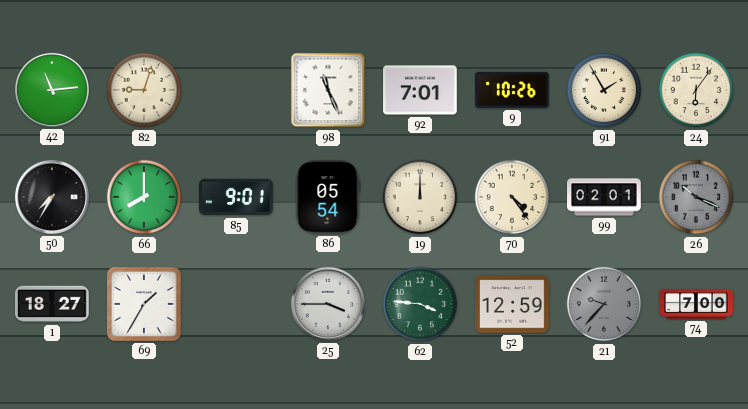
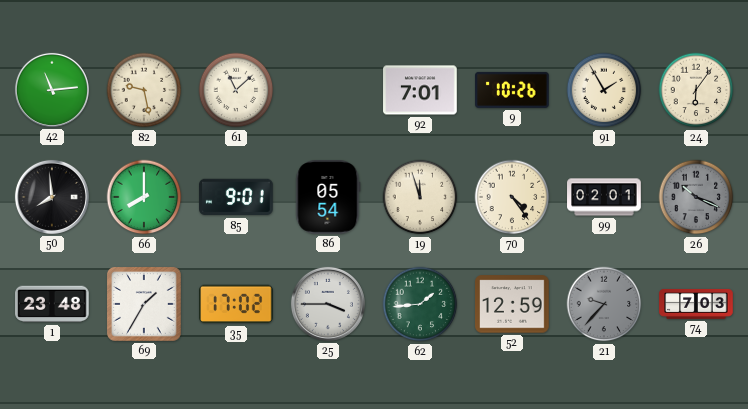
82: 9:03 -> 9:28 (144, 90)
61: none -> 11:08 (236, 90)
98: 11:26 -> none (328, 90)
50: 7:35 -> 7:59 (52, 197)
19: 12:00 -> 11:57 (420, 197)
1: 18:27 -> 23:48 (52, 304)
35: none -> 17:02 (236, 304)
62: 3:46 -> 1:44 (420, 304)
74: 7:00 -> 7:03 (696, 304)
